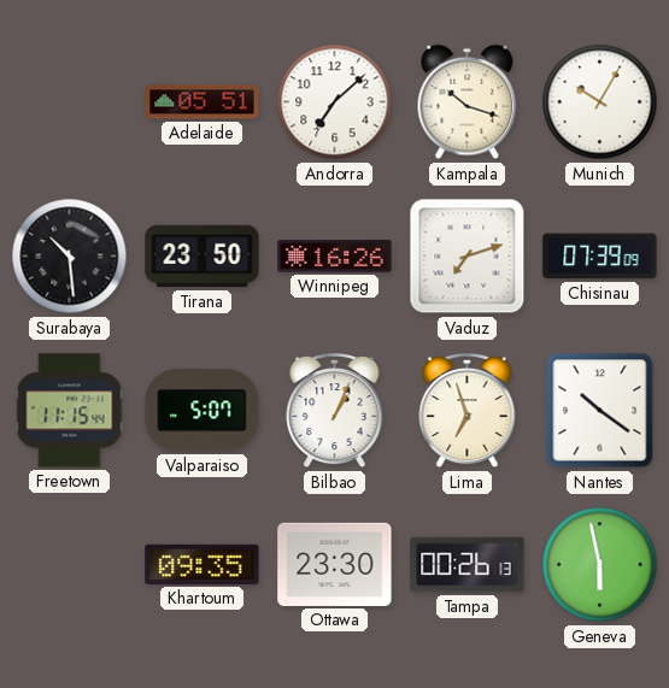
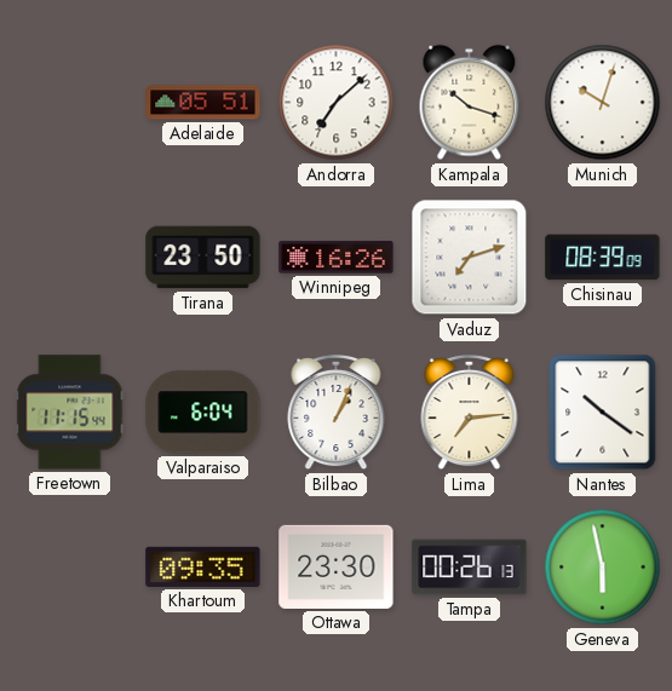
Munich: 10:05 -> 10:03 (603, 103)
Surabaya: 10:29 -> none (70, 257)
Chisinau: 07:39 -> 08:39 (603, 258)
Valparaiso: 5:07 -> 6:04 (203, 413)
Lima: 6:57 -> 7:14 (470, 413)
